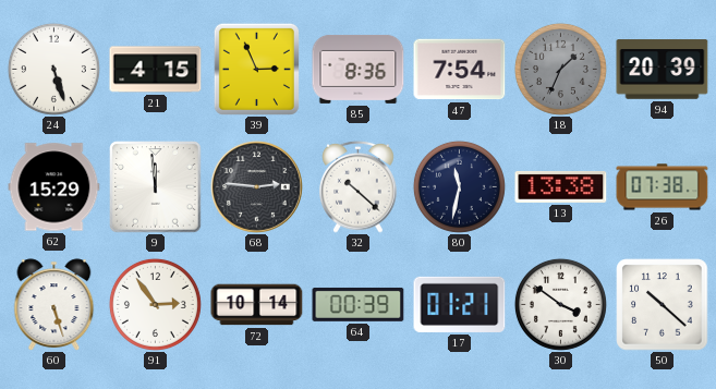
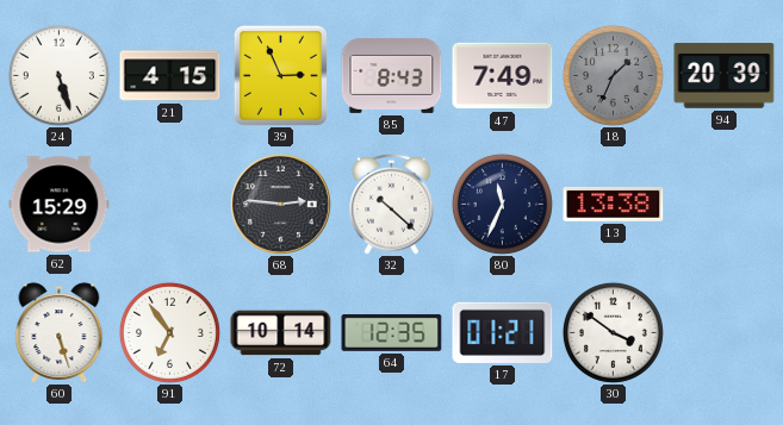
85: 8:36 -> 8:43 (392, 75)
47: 7:54 -> 7:49 (503, 76)
9: 11:59 -> none (156, 187)
80: 11:32 -> 11:34 (502, 204)
26: 07:38 -> none (663, 187)
91: 2:54 -> 6:54 (169, 332)
64: 00:39 -> 12:35 (392, 333)
50: 10:22 -> none (663, 305)
